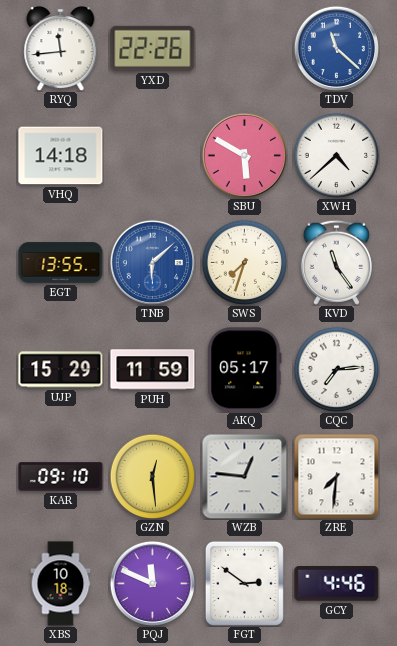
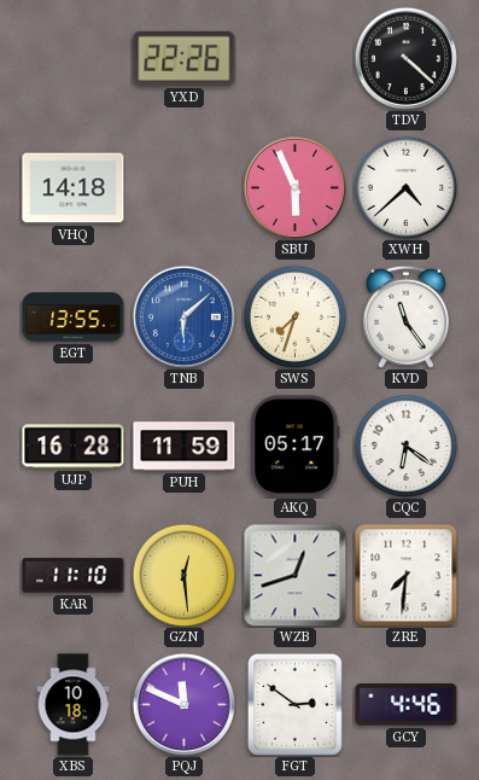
RYQ: 11:44 -> none (61, 49)
TDV: 11:22 -> 4:22 (405, 58)
TDV dial: blue -> black (405, 58)
SBU: 5:50 -> 5:56 (294, 187)
UJP: 15:29 -> 16:28 (74, 447)
CQC: 7:14 -> 6:21 (405, 446)
KAR: 09:10 -> 11:10 (74, 576)
WZB: 12:46 -> 12:42 (294, 575)
